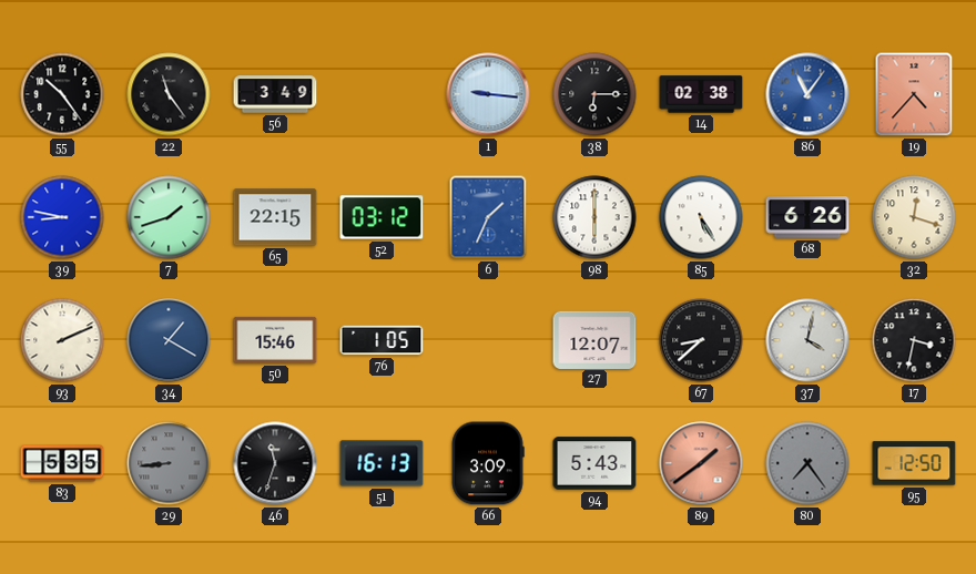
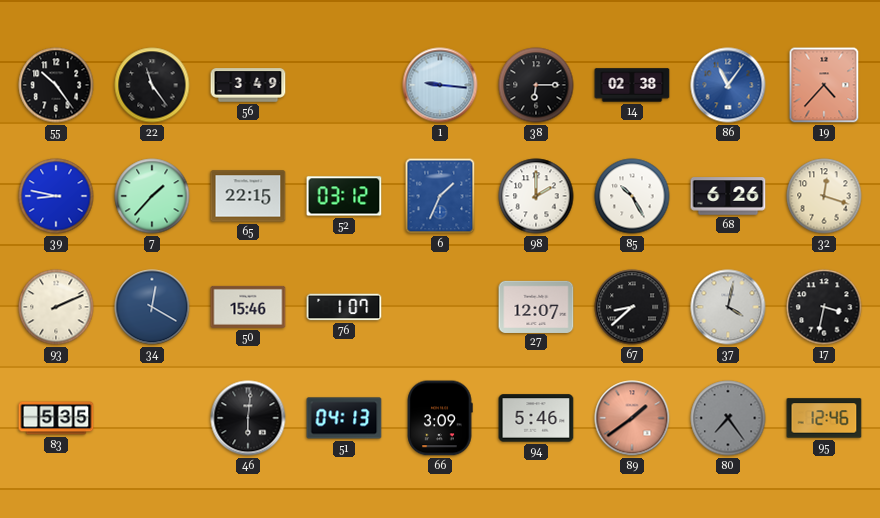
7: 1:42 -> 1:37 (152, 196)
98: 6:00 -> 2:00 (536, 196)
85: 5:25 -> 10:25 (632, 196)
34: 1:20 -> 12:20 (152, 307)
76: 1:05 -> 1:07 (344, 307)
29: 8:44 -> none (169, 463)
46: 11:33 -> 6:01 (248, 418)
51: 16:13 -> 04:13 (344, 418)
94: 5:43 -> 5:46 (536, 418)
95: 12:50 -> 12:46 (824, 418)
